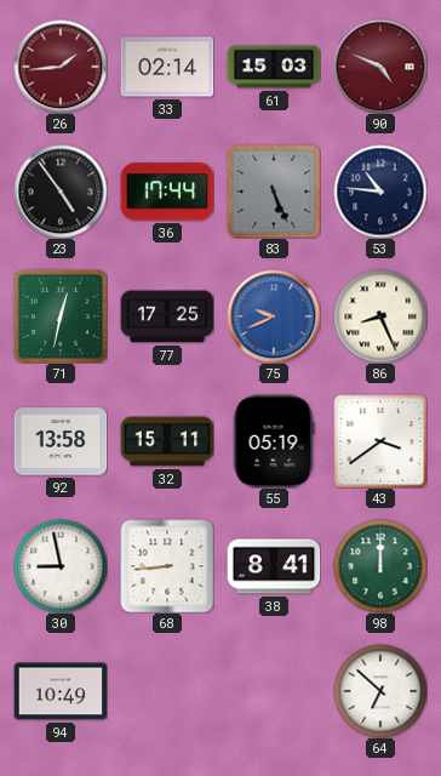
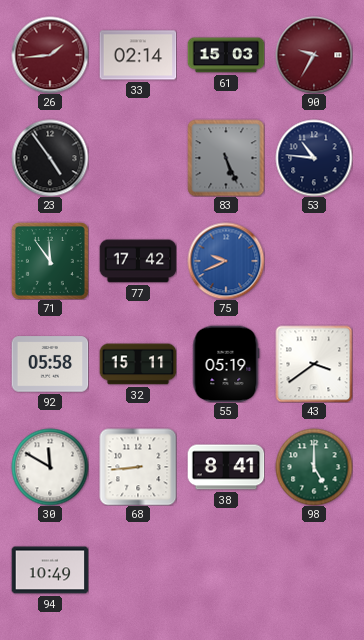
90: 4:49 -> 9:35 (314, 55)
36: 17:44 -> none (167, 192)
71: 12:32 -> 11:54 (50, 261)
77: 17:25 -> 17:42 (138, 261)
86: 8:26 -> none (380, 316)
92: 13:58 -> 05:58 (50, 364)
30: 8:58 -> 11:50 (50, 467)
98: 12:00 -> 5:00 (314, 467)
64: 6:52 -> none (380, 691)
